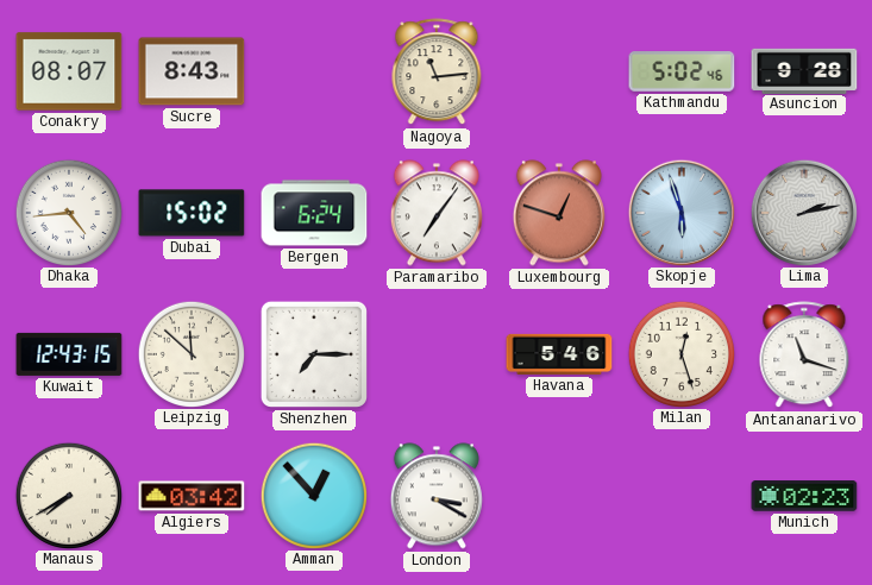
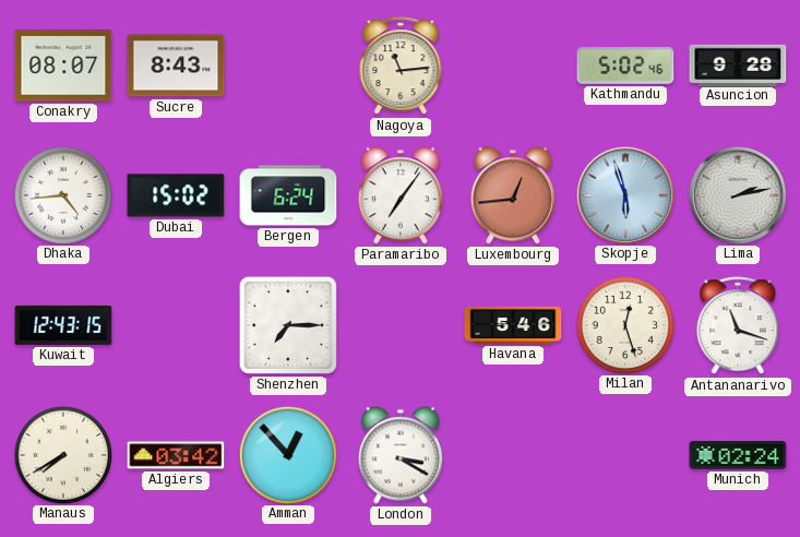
Luxembourg: 12:48 -> 12:44 (513, 195)
Leipzig: 11:52 -> none (190, 353)
Munich: 02:23 -> 02:24 (738, 455)
